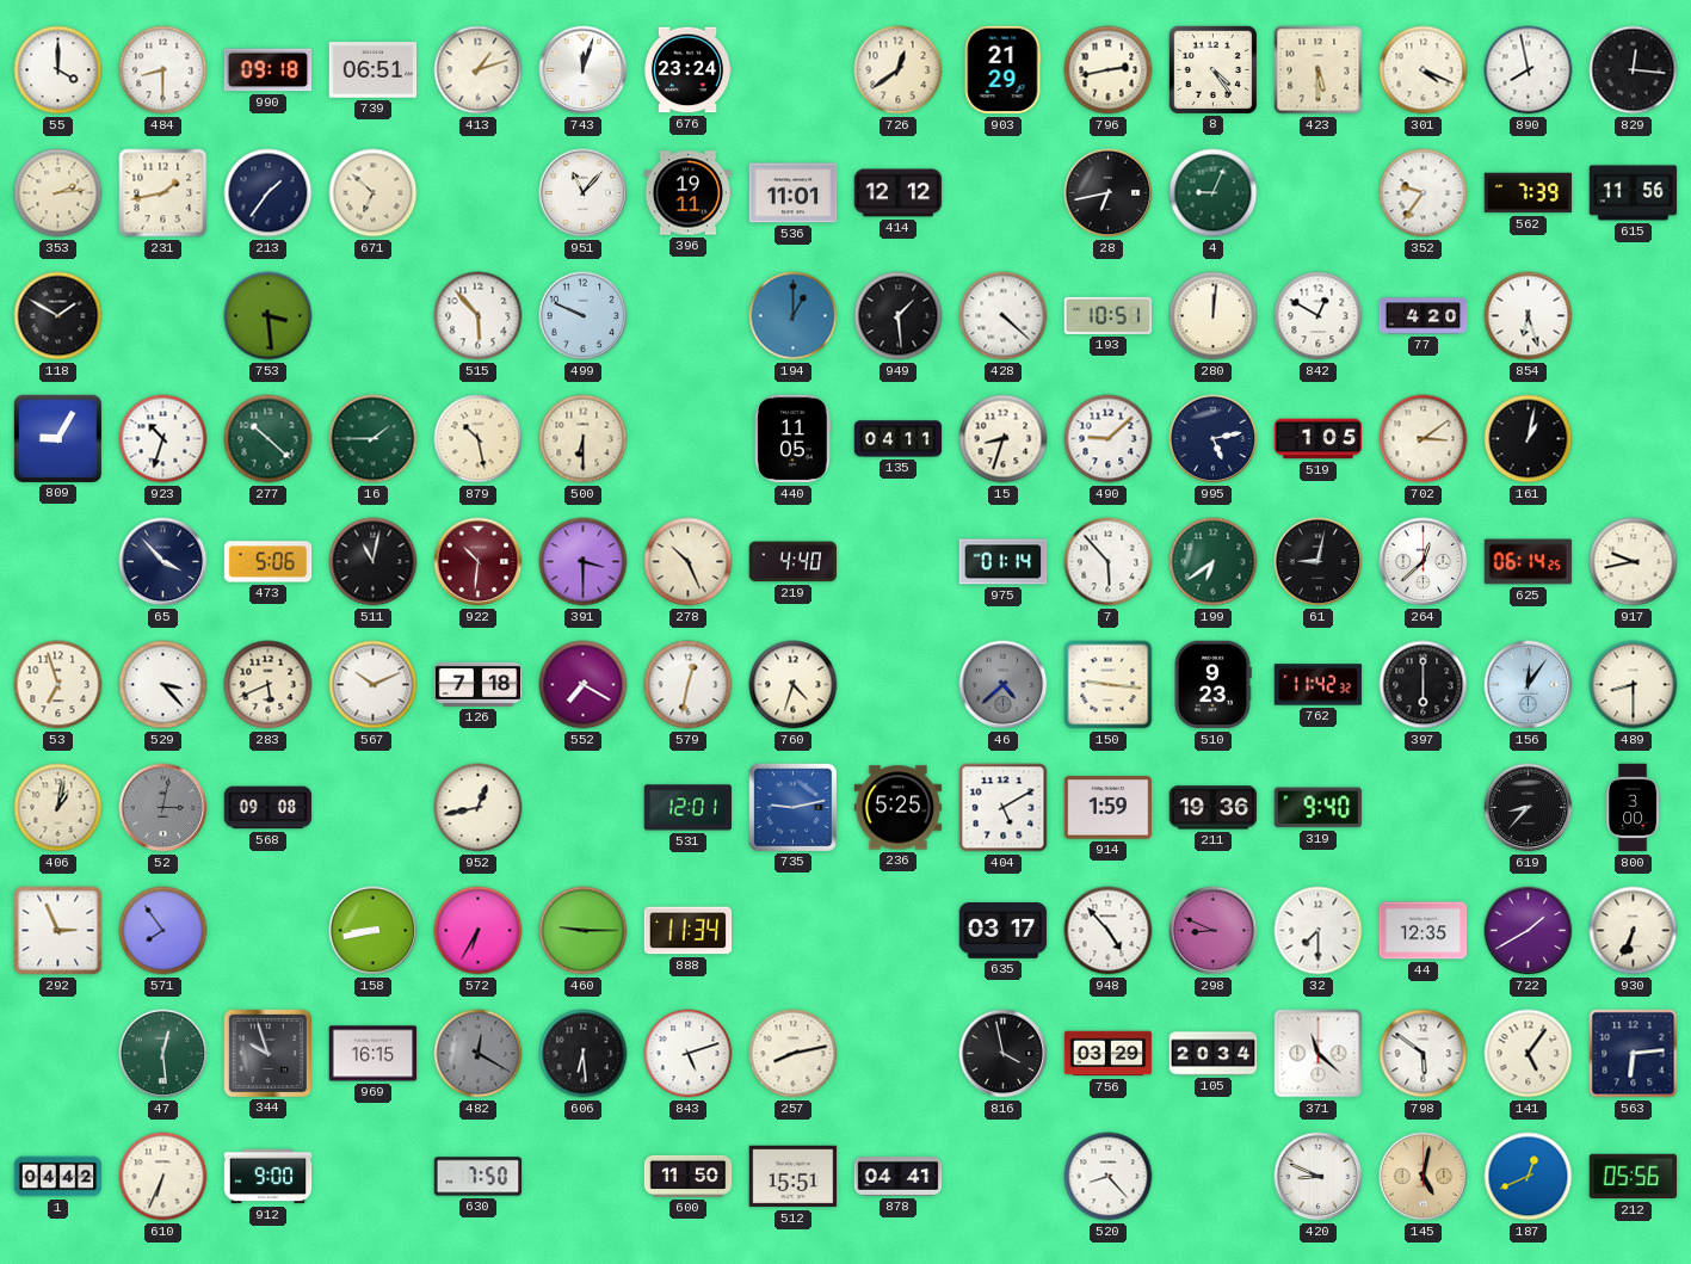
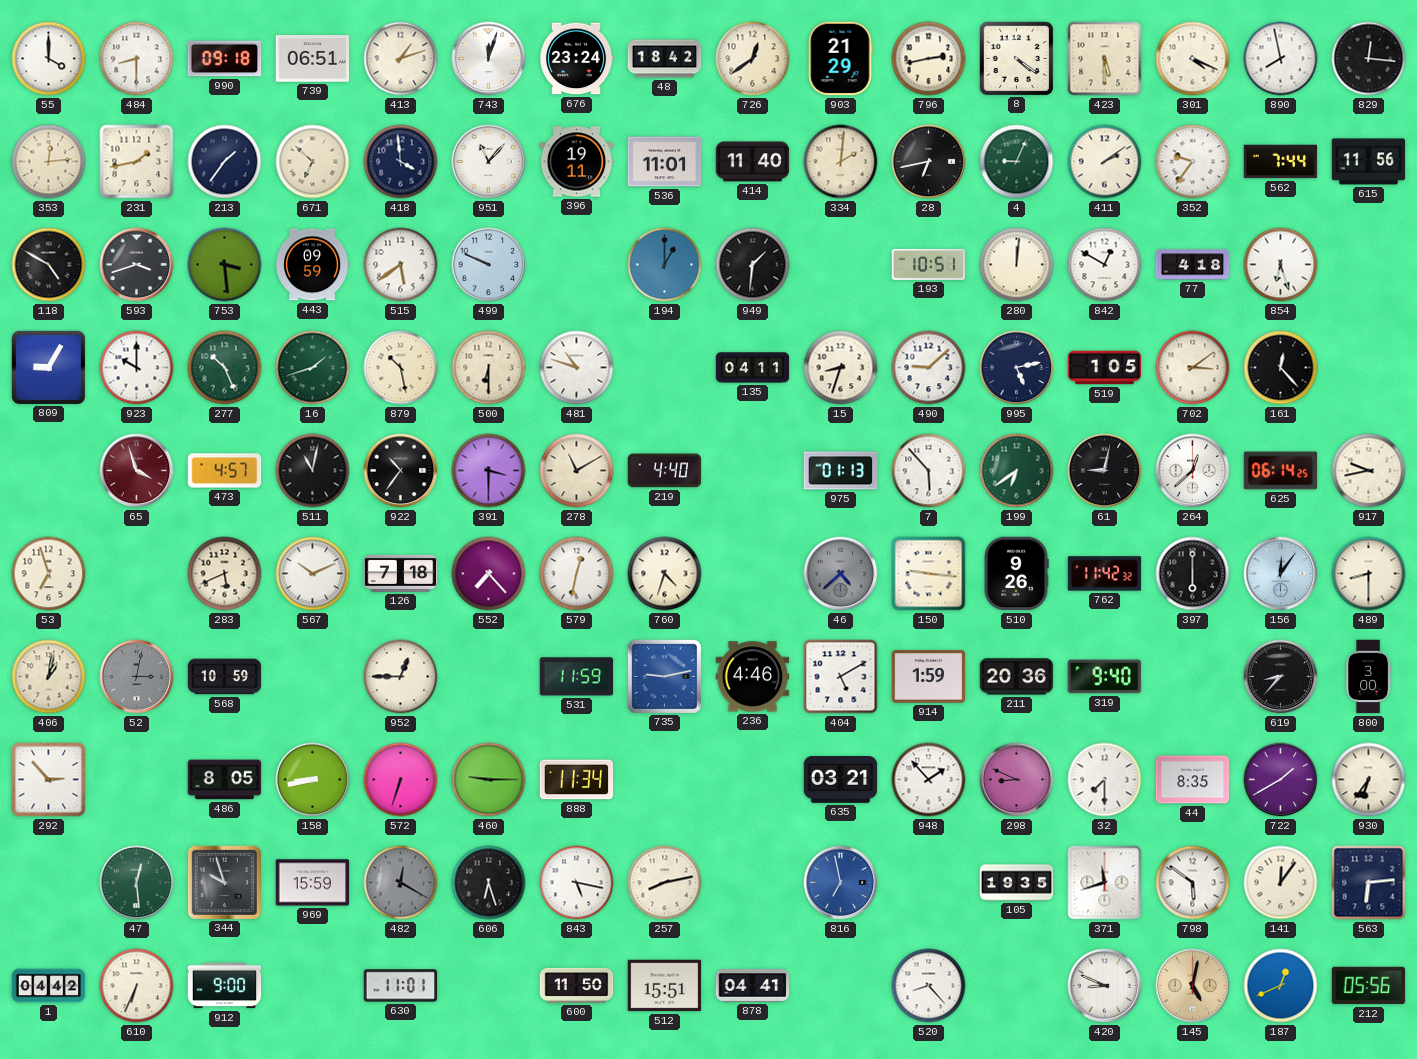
48: none -> 18:42 (665, 59)
8: 4:24 -> 4:21 (1016, 58)
353: 2:14 -> 12:14 (49, 162)
418: none -> 3:59 (401, 162)
414: 12:12 -> 11:40 (753, 162)
334: none -> 2:01 (841, 162)
411: none -> 2:09 (1105, 162)
562: 7:39 -> 7:44 (1281, 162)
118: 1:50 -> 4:50 (49, 265)
593: none -> 3:42 (137, 265)
443: none -> 09:59 (312, 265)
515: 5:53 -> 5:39 (401, 265)
949: 1:29 -> 1:31 (753, 265)
428: 4:22 -> none (1004, 316)
77: 4:20 -> 4:18 (1193, 265)
923: 10:33 -> 10:00 (137, 368)
277: 10:22 -> 10:26 (225, 368)
16: 1:45 -> 1:42 (313, 368)
481: none -> 10:48 (577, 368)
440: 11:05 -> none (794, 439)
161: 1:02 -> 12:23 (1281, 368)
65: 3:53 -> 3:57 (137, 471)
65 dial: navy -> burgundy (137, 471)
473: 5:06 -> 4:57 (225, 471)
922: 10:31 -> 10:36 (401, 471)
922 dial: burgundy -> black (401, 471)
278: 10:26 -> 11:10 (577, 471)
975: 01:14 -> 01:13 (841, 471)
529: 3:23 -> none (163, 685)
552: 7:20 -> 7:23 (489, 574)
510: 9:23 -> 9:26 (1016, 574)
568: 09:08 -> 10:59 (225, 677)
952: 12:43 -> 12:45 (401, 677)
531: 12:01 -> 11:59 (577, 677)
236: 5:25 -> 4:46 (753, 677)
211: 19:36 -> 20:36 (1017, 677)
292: 2:56 -> 2:53 (49, 780)
571: 7:54 -> none (163, 931)
486: none -> 8:05 (225, 780)
572: 6:35 -> 6:33 (401, 780)
635: 03:17 -> 03:21 (841, 780)
948: 4:53 -> 1:53 (929, 780)
44: 12:35 -> 8:35 (1193, 780)
930: 6:34 -> 6:36 (1369, 780)
969: 16:15 -> 15:59 (313, 883)
606: 6:29 -> 6:27 (489, 883)
843: 5:12 -> 5:17 (577, 883)
816: 3:58 -> 6:58 (841, 883)
816 dial: black -> blue (841, 883)
756: 03:29 -> none (1109, 1054)
105: 20:34 -> 19:35 (1017, 883)
371: 11:22 -> 11:42 (1105, 883)
141: 5:06 -> 12:06 (1281, 883)
630: 7:50 -> 11:01 (401, 986)
